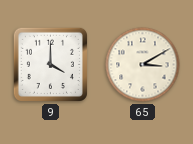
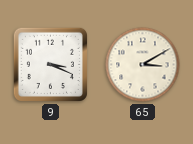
9: 4:00 -> 3:19 (50, 64)
